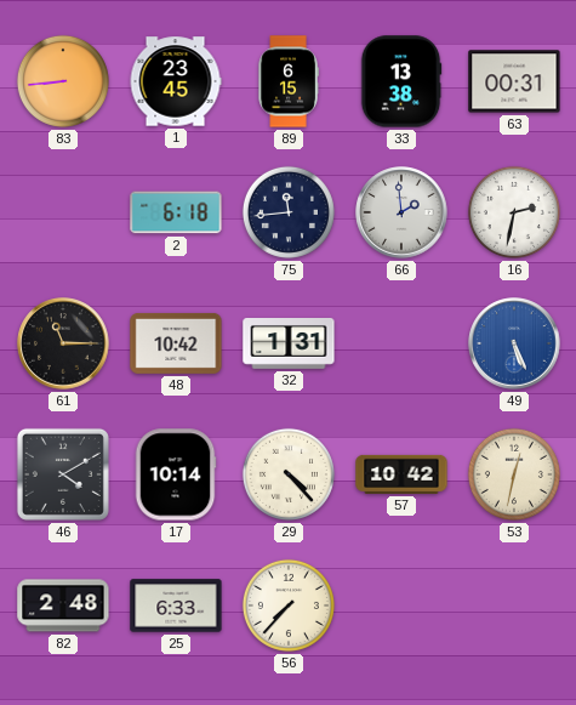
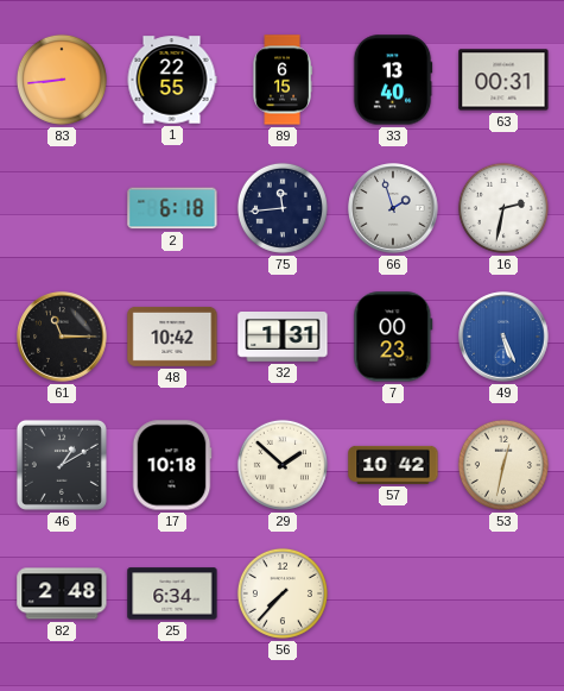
1: 23:45 -> 22:55 (172, 80)
33: 13:38 -> 13:40 (393, 80)
66: 1:59 -> 1:57 (393, 208)
7: none -> 00:23 (393, 337)
46: 4:10 -> 1:10 (62, 465)
17: 10:14 -> 10:18 (172, 465)
29: 4:23 -> 1:52 (283, 465)
25: 6:33 -> 6:34 (172, 593)
